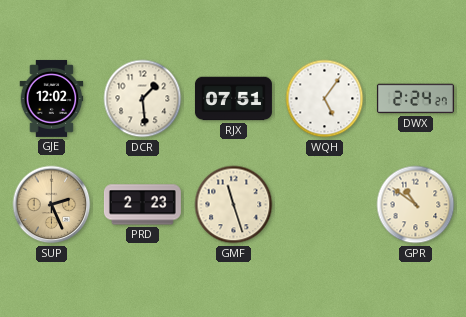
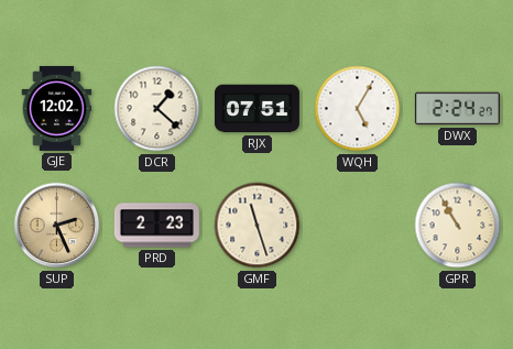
DCR: 1:29 -> 1:22 (157, 109)
WQH: 5:06 -> 5:05 (358, 109)
GPR: 10:51 -> 10:55 (458, 226)
